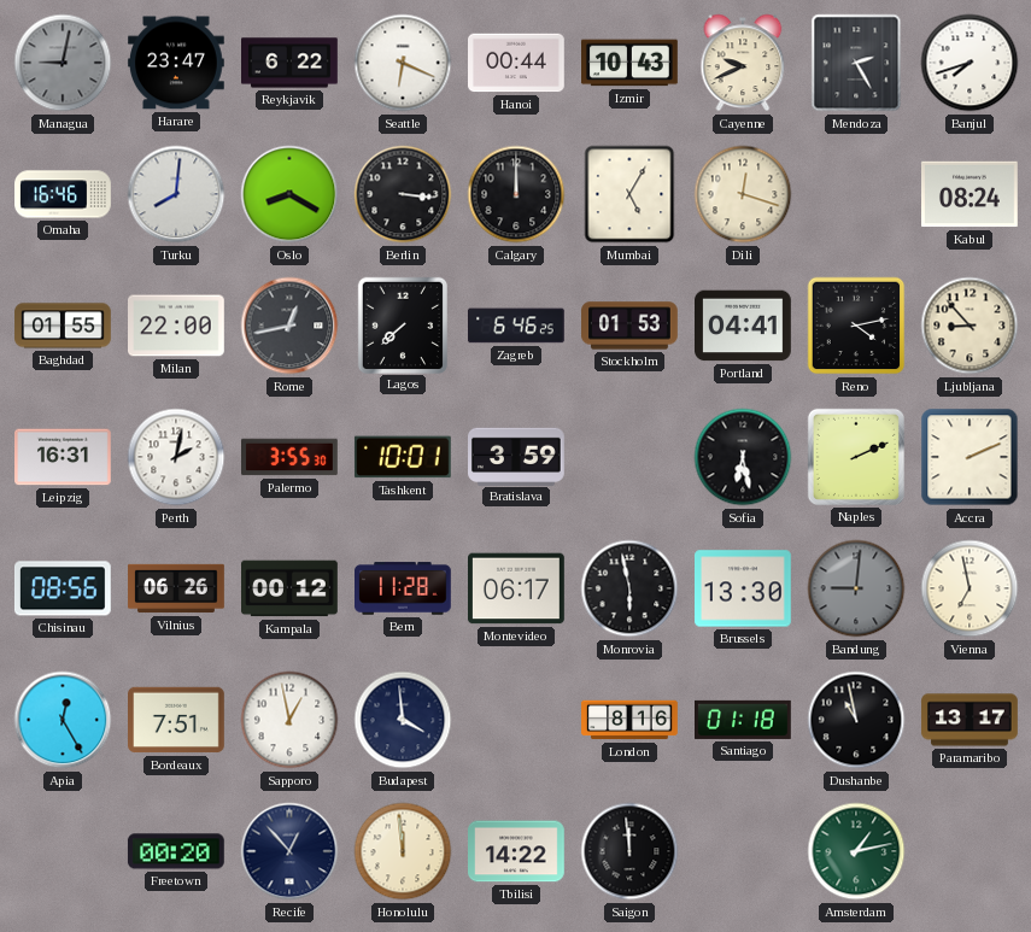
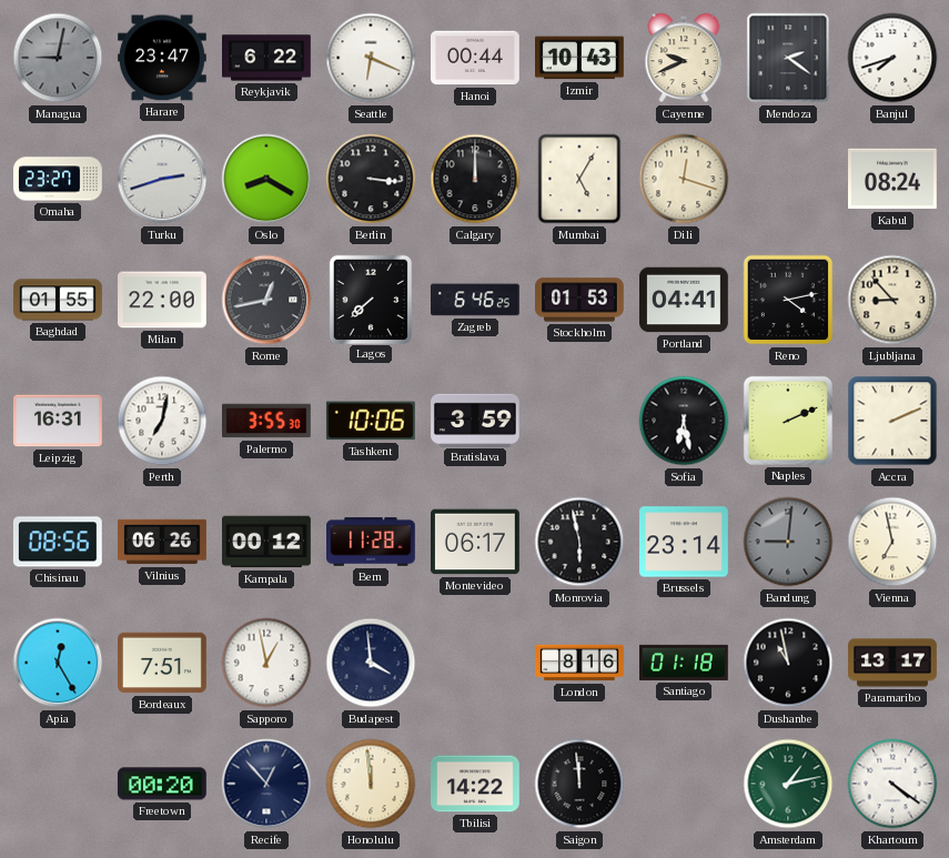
Mendoza: 2:25 -> 2:21 (788, 58)
Omaha: 16:46 -> 23:27 (59, 179)
Turku: 8:01 -> 2:42 (162, 179)
Perth: 2:02 -> 7:02 (162, 421)
Tashkent: 10:01 -> 10:06 (371, 421)
Brussels: 13:30 -> 23:14 (685, 542)
Khartoum: none -> 4:21 (892, 784)
